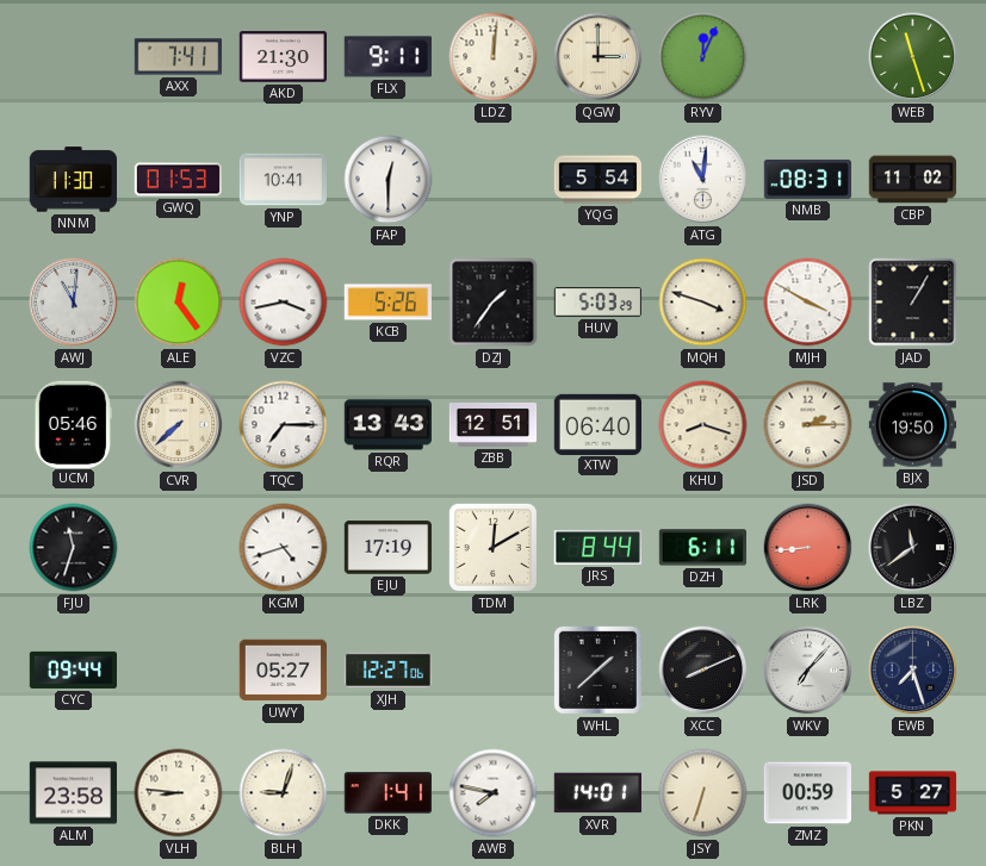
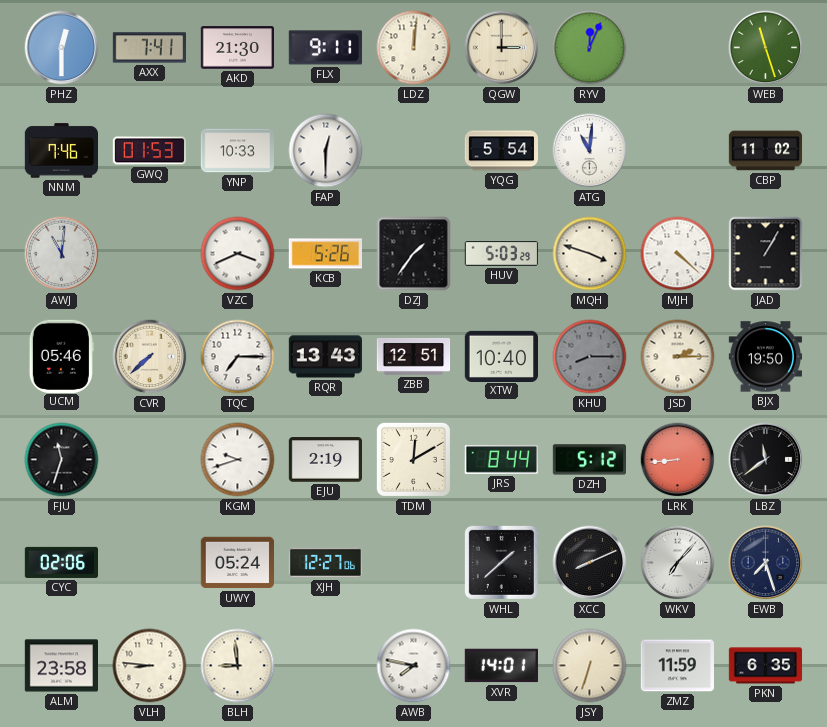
PHZ: none -> 12:30 (62, 48)
NNM: 11:30 -> 7:46 (61, 151)
YNP: 10:41 -> 10:33 (237, 151)
NMB: 08:31 -> none (807, 179)
ALE: 12:24 -> none (179, 303)
VZC: 3:43 -> 3:41 (238, 254)
MJH: 3:50 -> 4:22 (678, 254)
XTW: 06:40 -> 10:40 (501, 356)
KHU: 8:18 -> 8:15 (590, 357)
KHU dial: cream -> grey (590, 357)
KGM: 4:42 -> 9:42 (238, 460)
EJU: 17:19 -> 2:19 (325, 460)
DZH: 6:11 -> 5:12 (589, 460)
CYC: 09:44 -> 02:06 (61, 562)
UWY: 05:27 -> 05:24 (237, 563)
BLH: 9:03 -> 8:59 (238, 666)
DKK: 1:41 -> none (387, 793)
ZMZ: 00:59 -> 11:59 (677, 666)
PKN: 5:27 -> 6:35 (766, 666)
